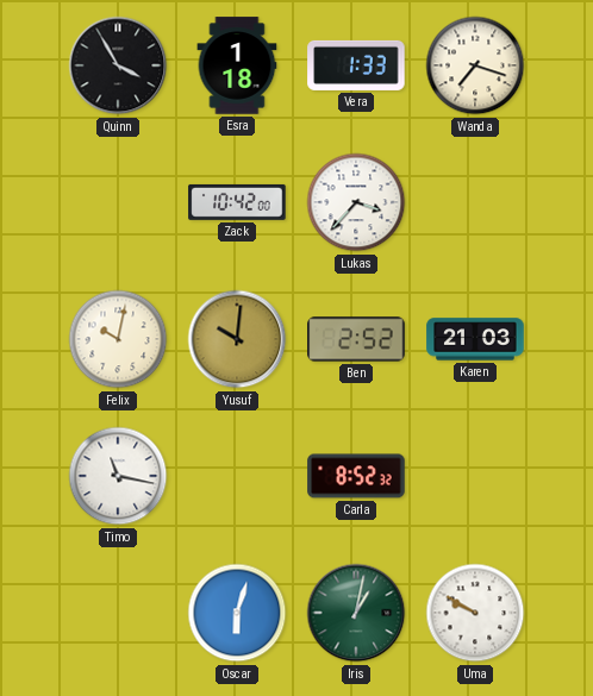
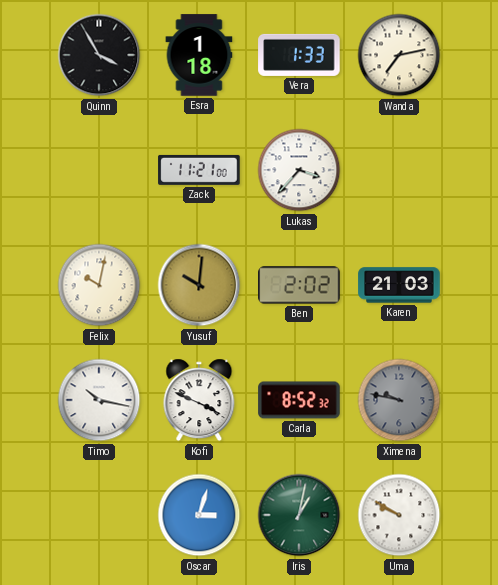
Wanda: 7:18 -> 7:13 (399, 55)
Zack: 10:42 -> 11:21 (199, 170)
Ben: 2:52 -> 2:02 (299, 285)
Timo: 11:17 -> 10:17 (99, 400)
Kofi: none -> 3:49 (199, 400)
Ximena: none -> 9:47 (399, 400)
Oscar: 6:03 -> 3:03 (199, 515)
